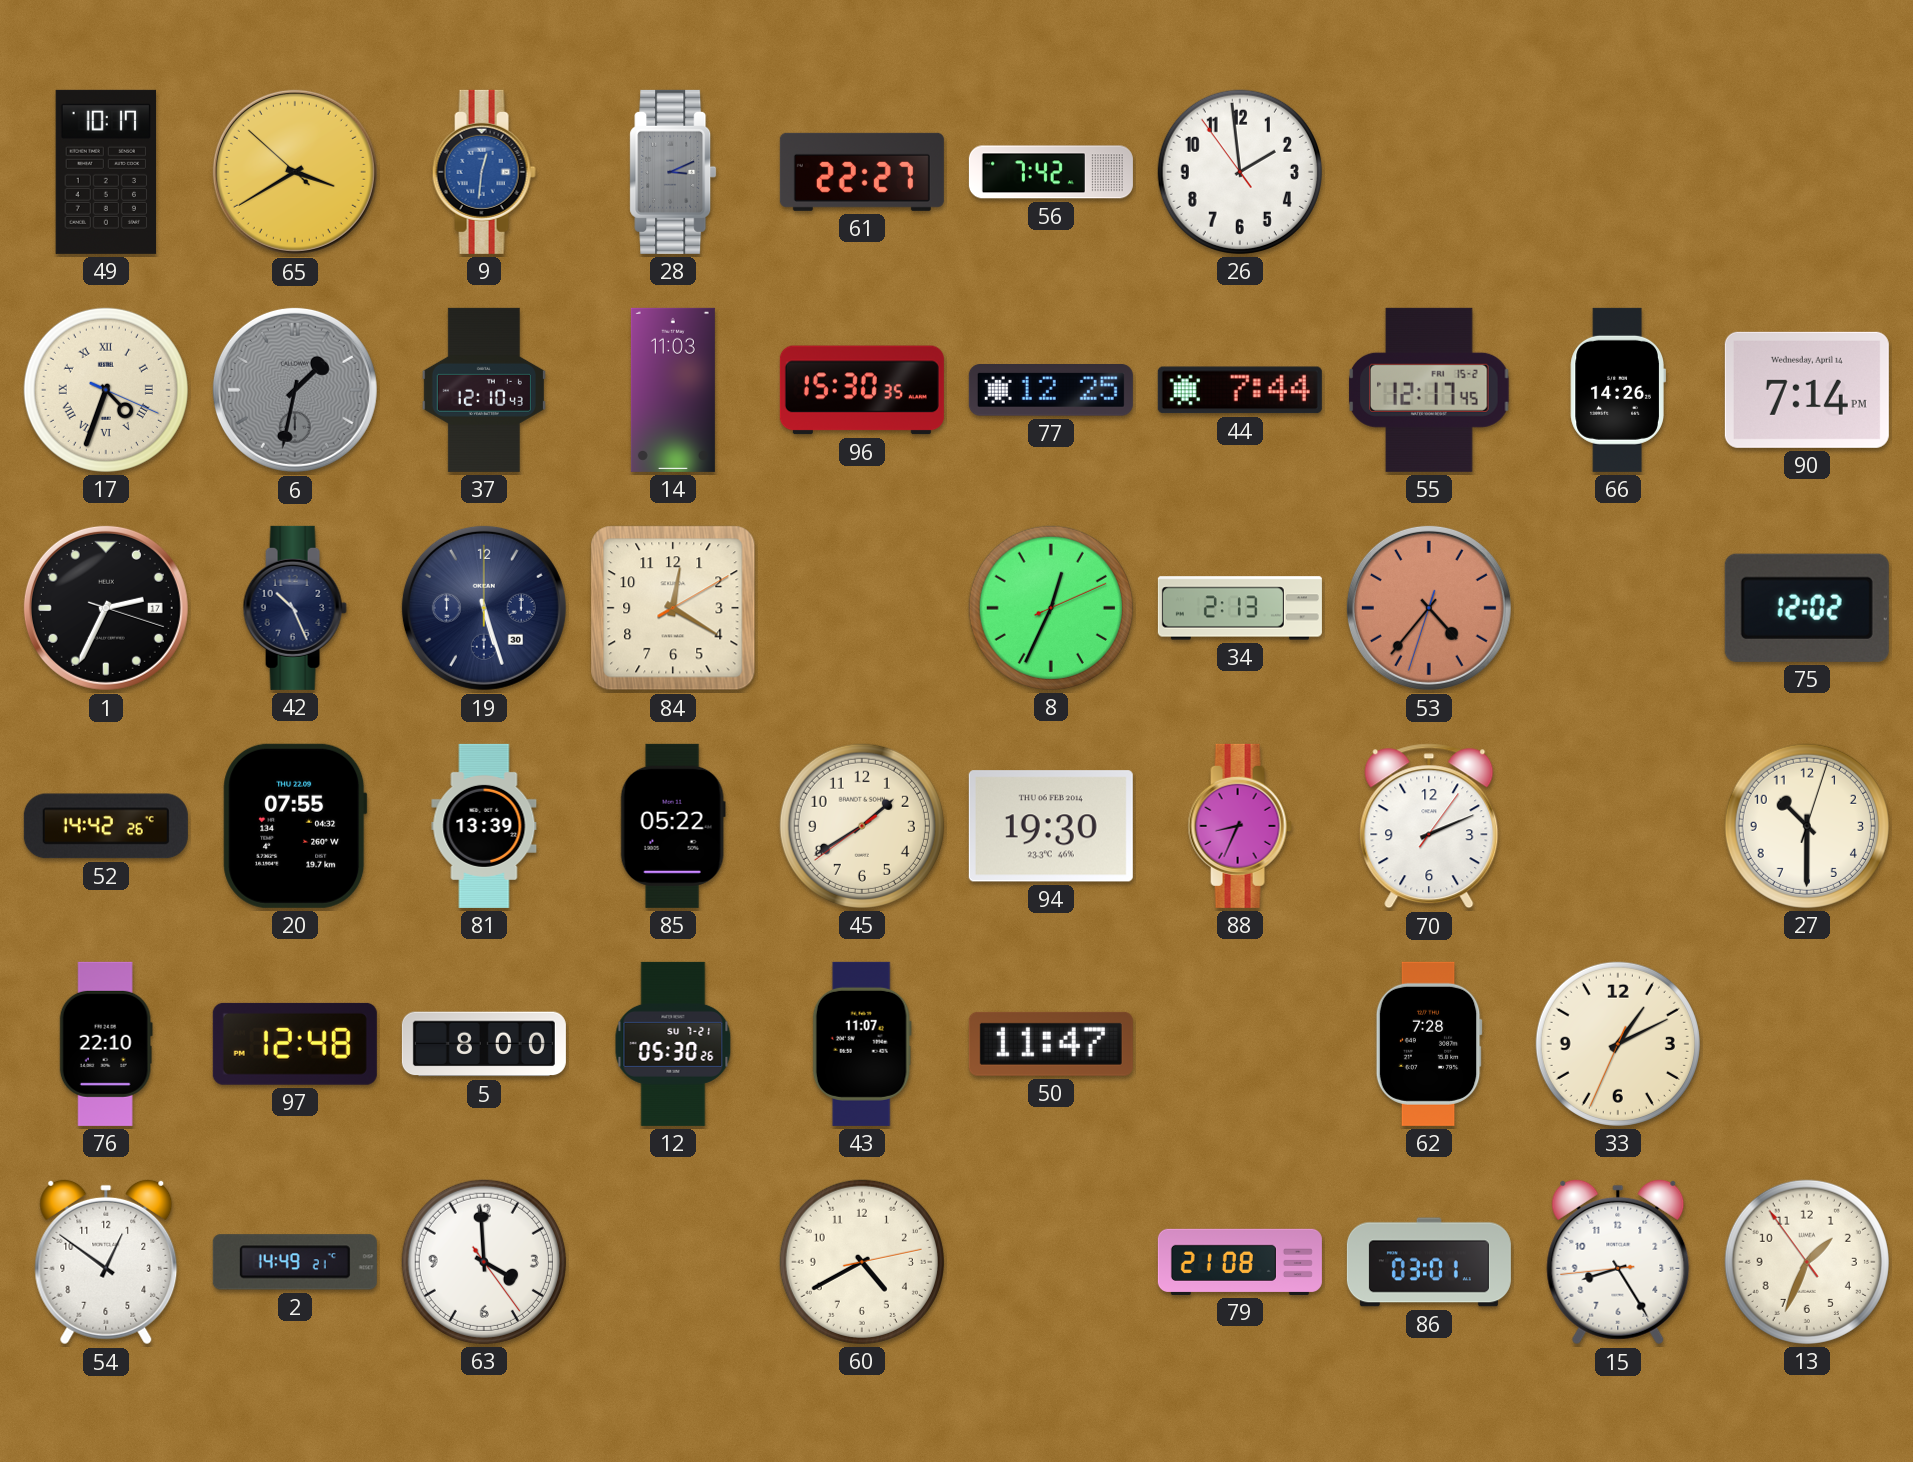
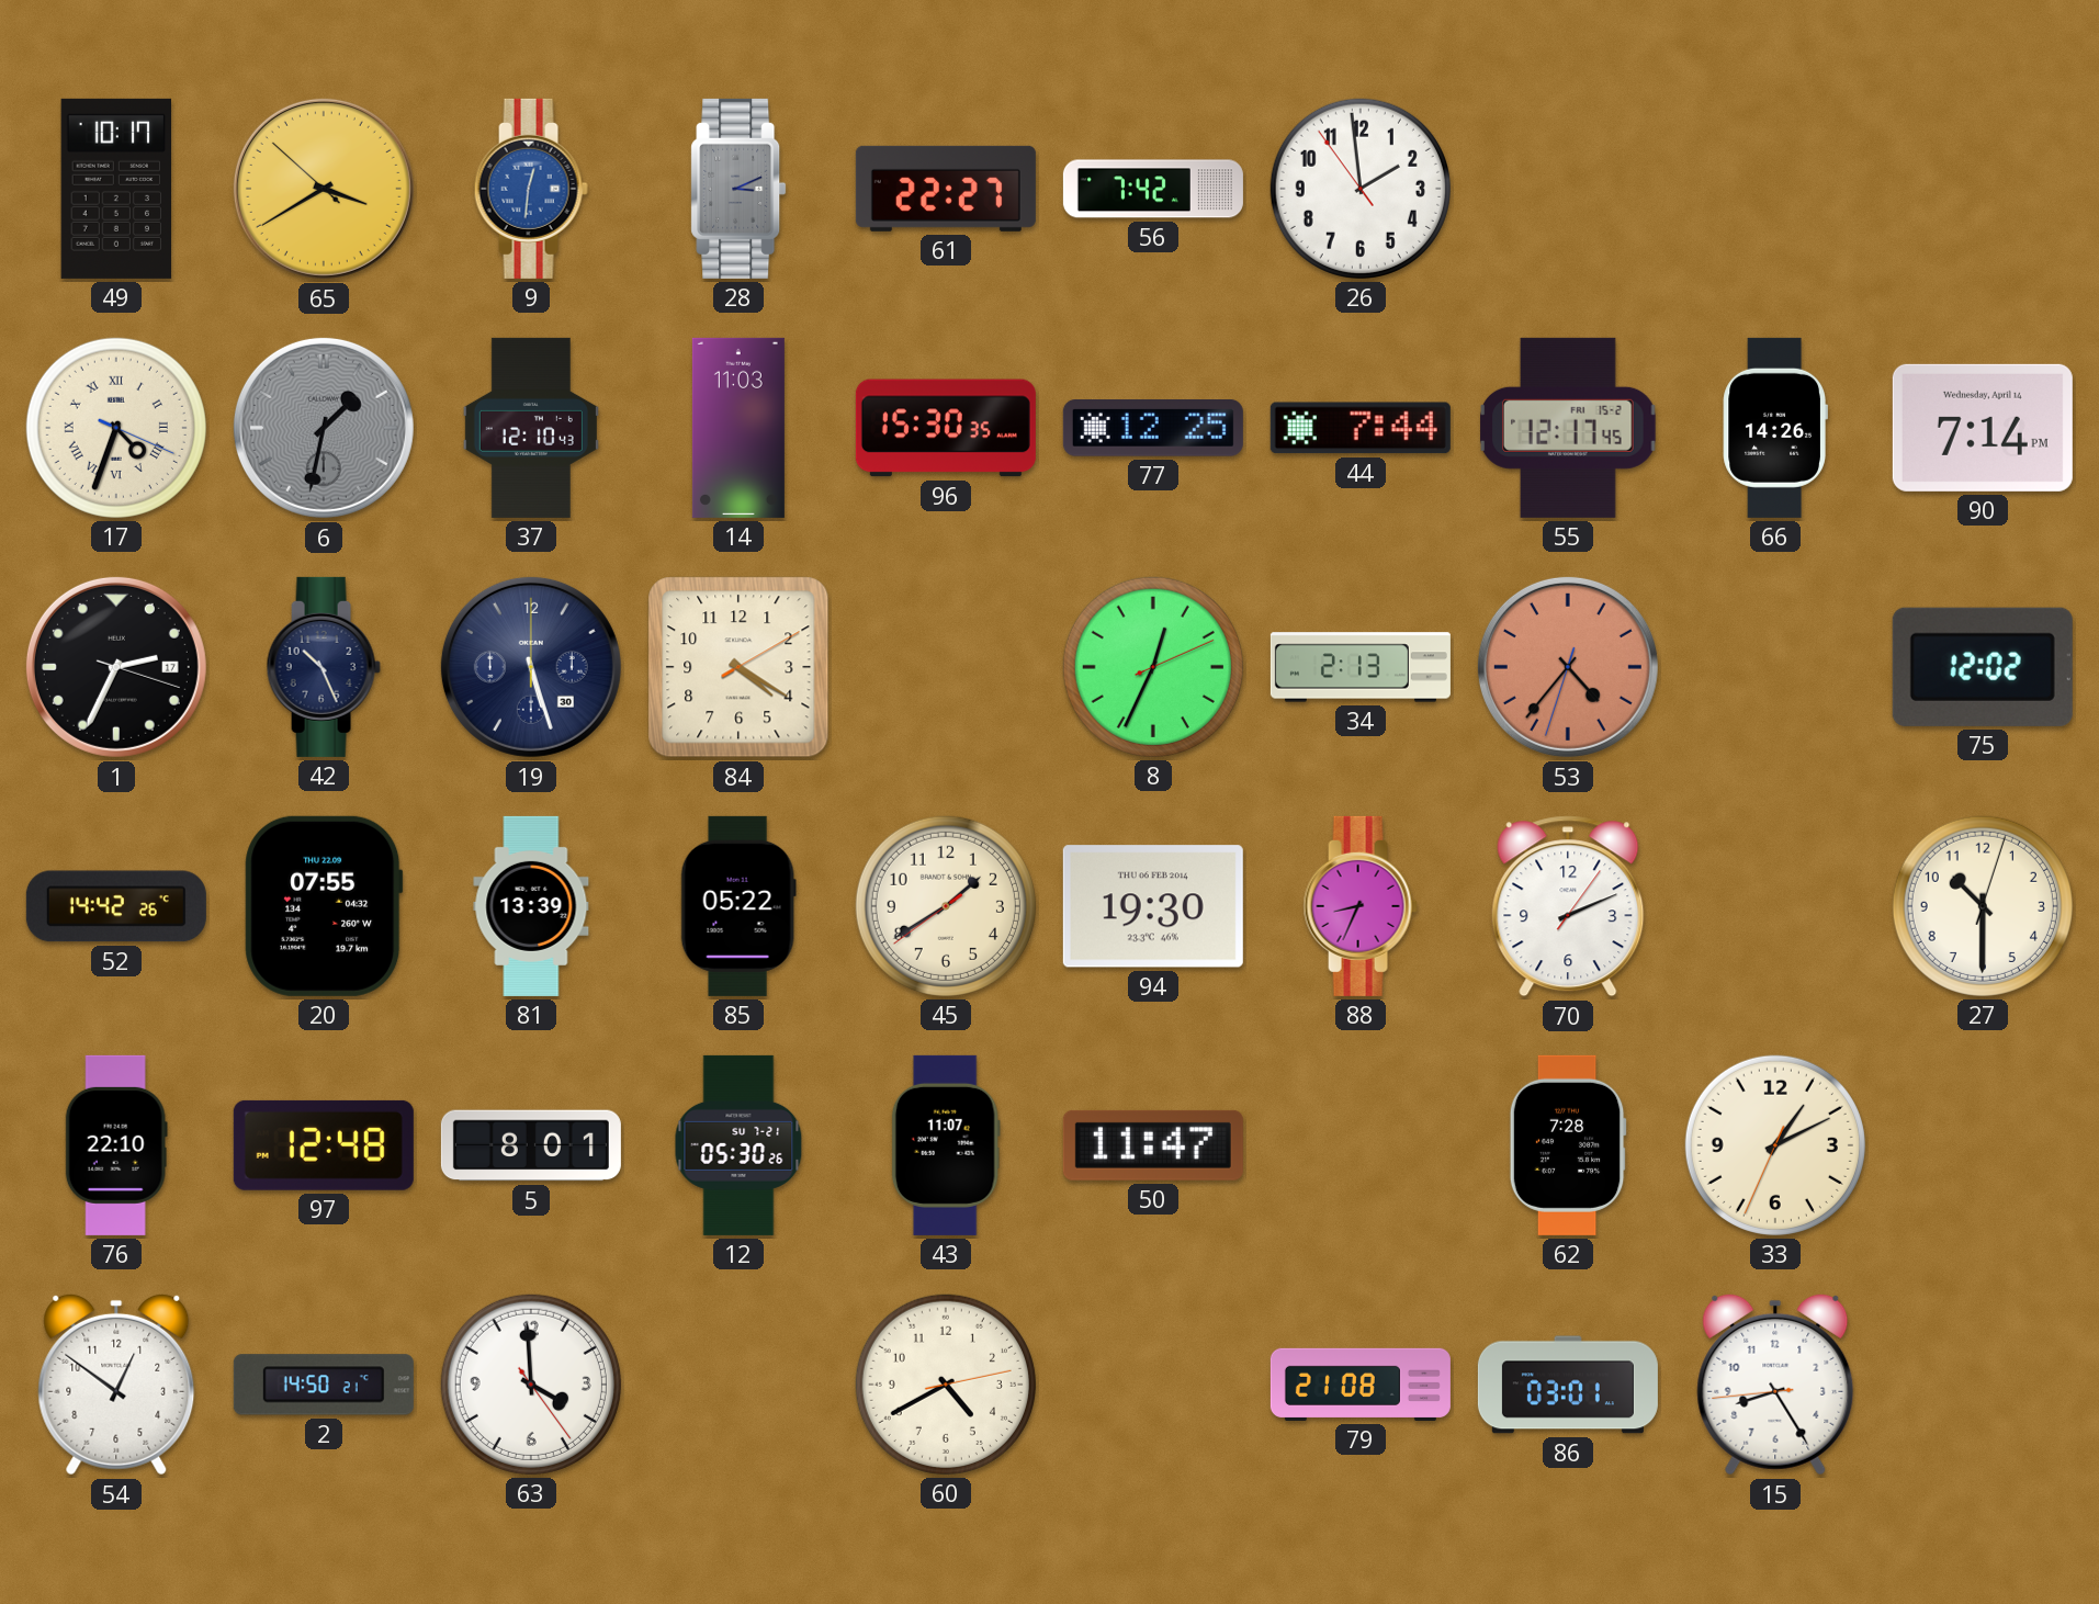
84: 12:20 -> 4:20 (738, 667)
5: 8:00 -> 8:01 (531, 1145)
2: 14:49 -> 14:50 (324, 1385)
13: 1:33 -> none (1807, 1262)
